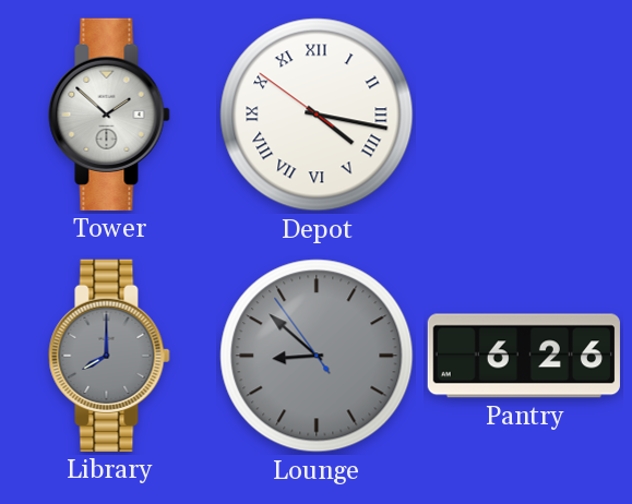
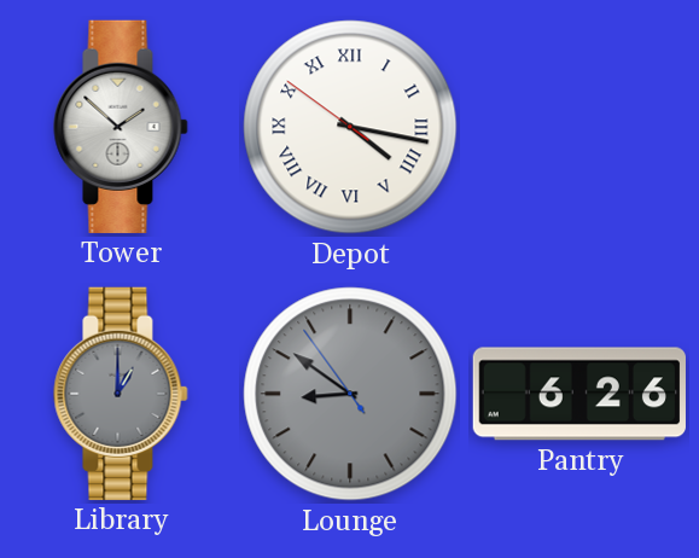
Library: 8:00 -> 1:00 (121, 394)
Lounge: 8:51 -> 8:50 (350, 394)
